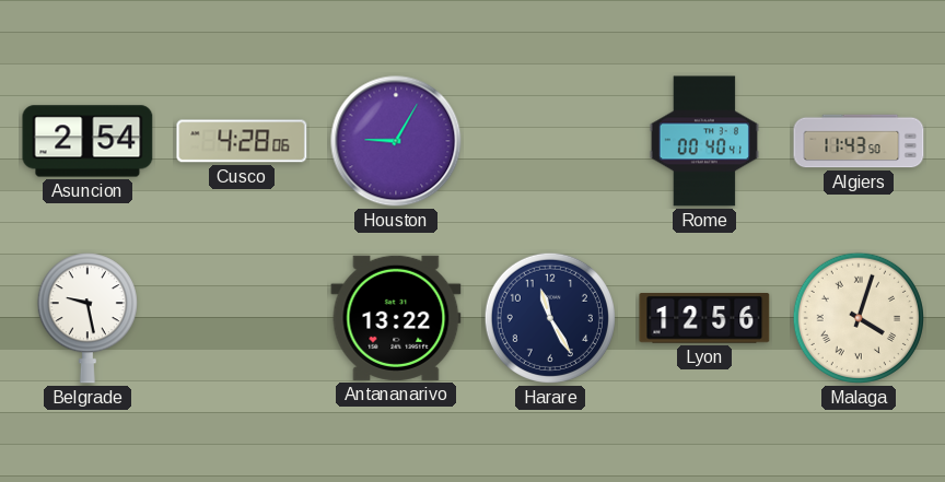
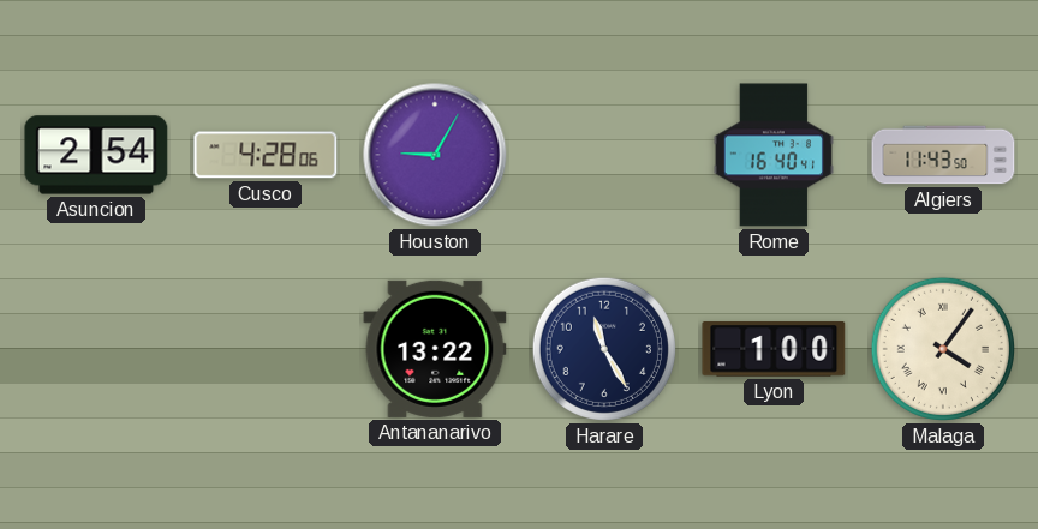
Rome: 00:40 -> 16:40 (774, 155)
Belgrade: 9:28 -> none (87, 318)
Lyon: 12:56 -> 1:00 (774, 349)
Malaga: 4:03 -> 4:06 (943, 349)
